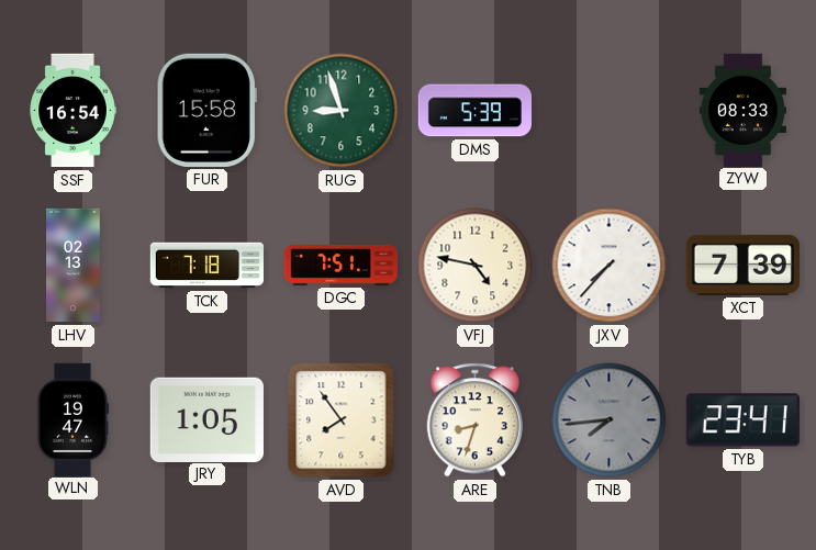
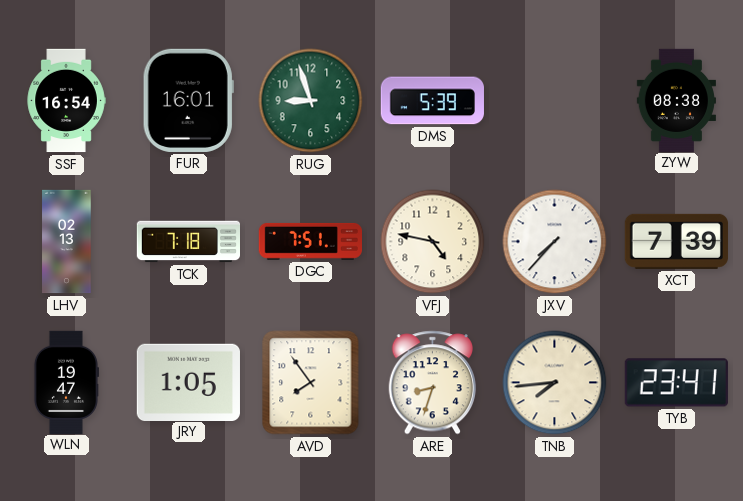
FUR: 15:58 -> 16:01 (188, 100)
ZYW: 08:33 -> 08:38 (676, 100)
TNB dial: grey -> cream (555, 383)
